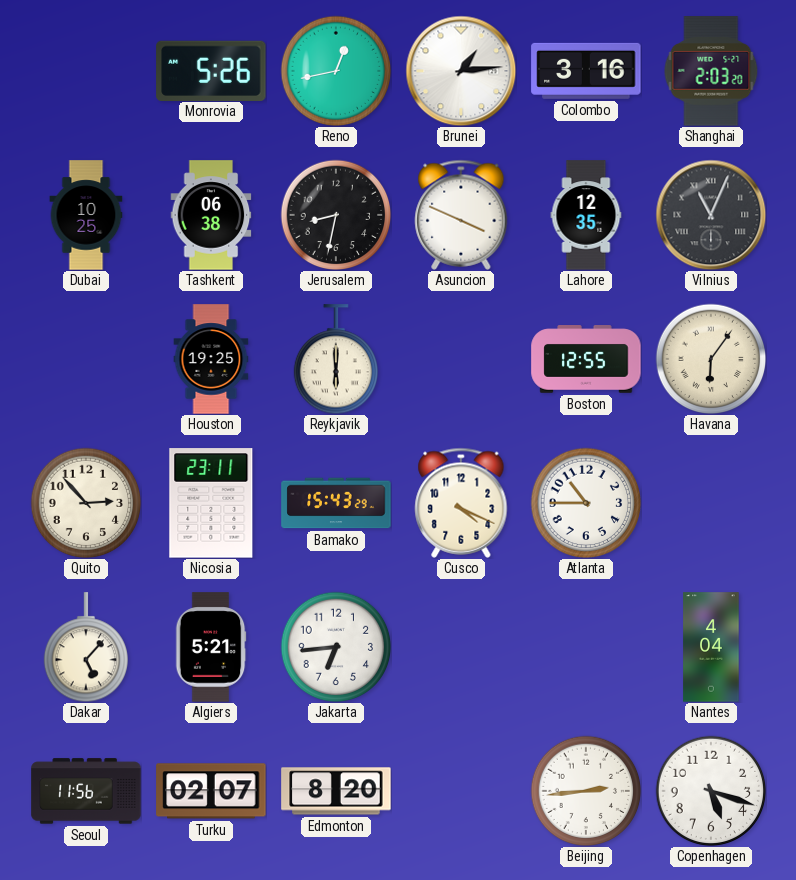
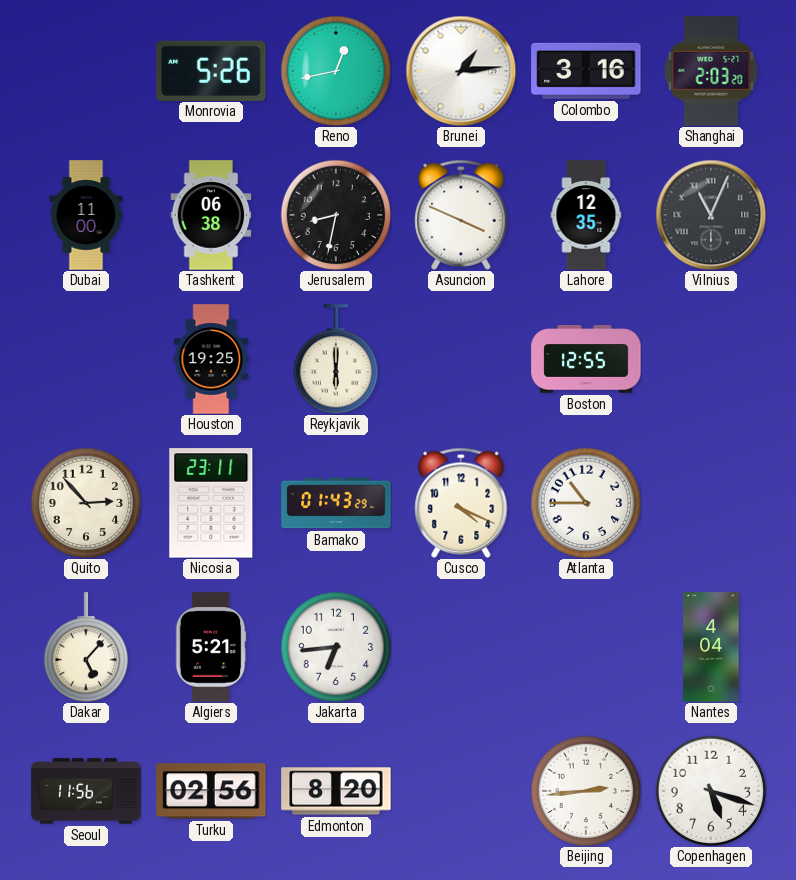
Dubai: 10:25 -> 11:00 (86, 215)
Havana: 6:06 -> none (711, 359)
Bamako: 15:43 -> 01:43 (336, 503)
Turku: 02:07 -> 02:56 (211, 791)
